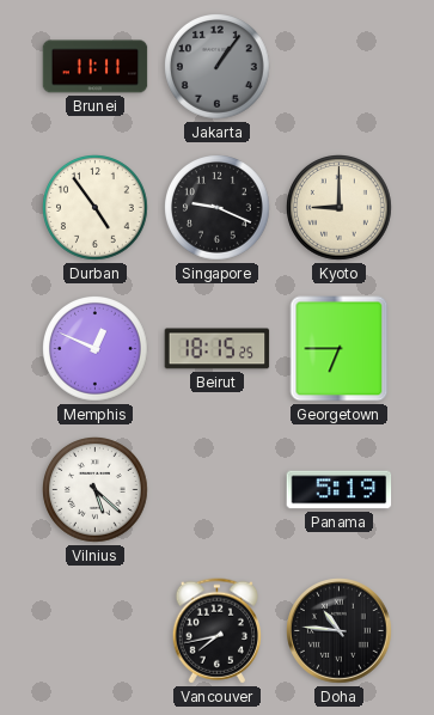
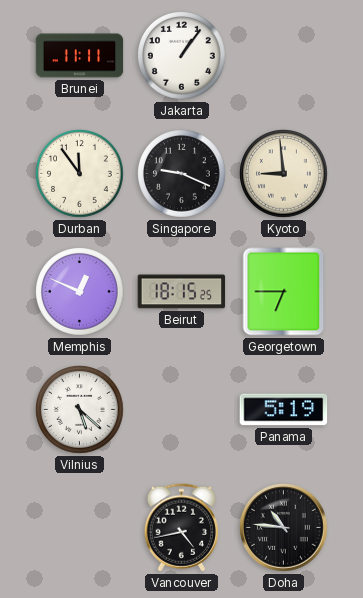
Jakarta dial: grey -> white (182, 56)
Durban: 4:54 -> 11:54 (80, 174)
Kyoto: 9:00 -> 8:59 (284, 174)
Vancouver: 7:43 -> 4:43 (181, 528)
